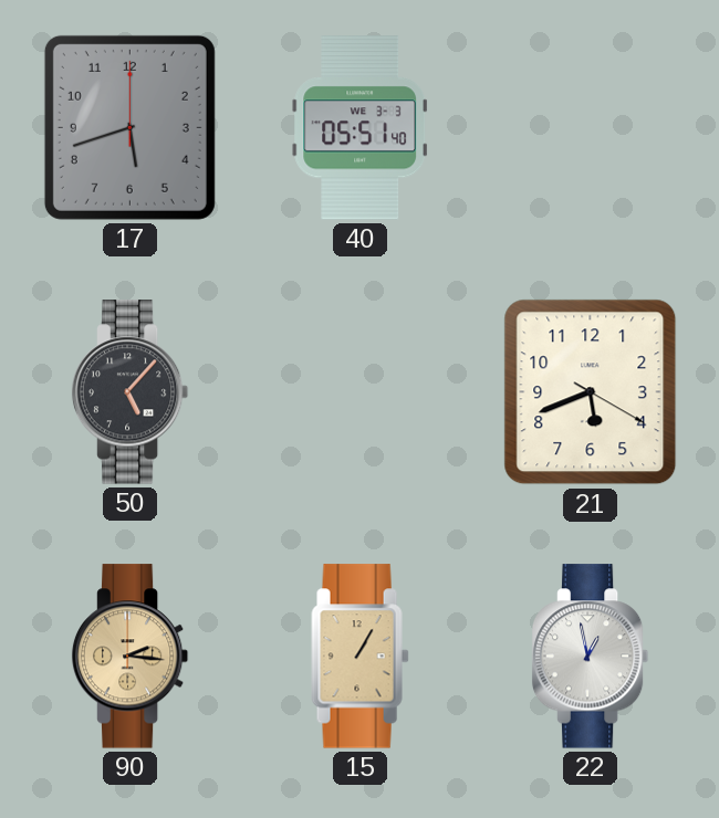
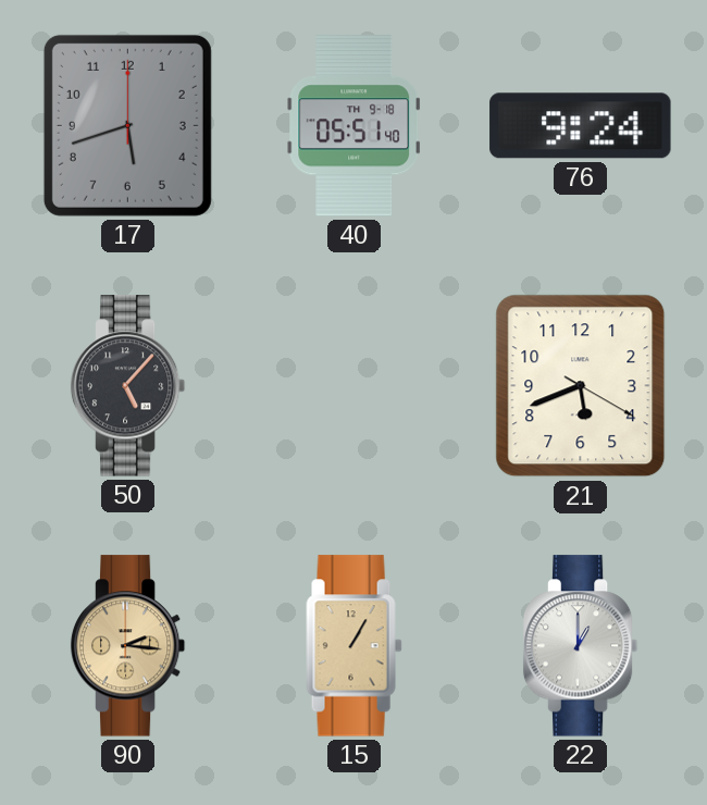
40 date: WE 3-3 -> TH 9-18 (353, 126)
76: none -> 9:24 (581, 126)
22: 12:58 -> 1:00 (581, 646)
